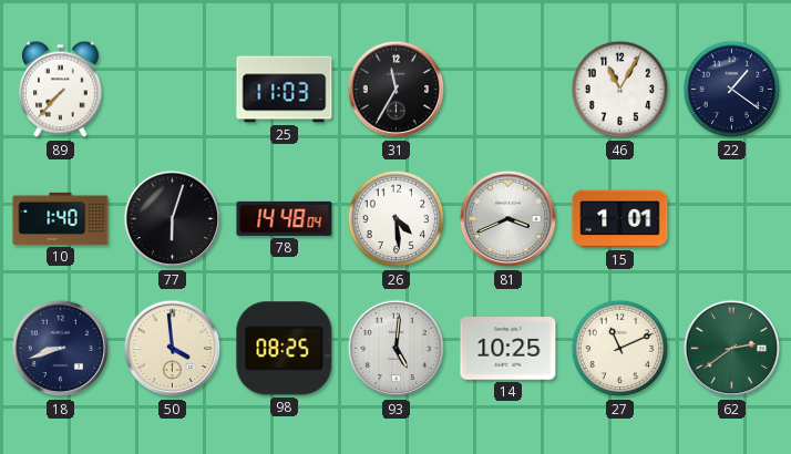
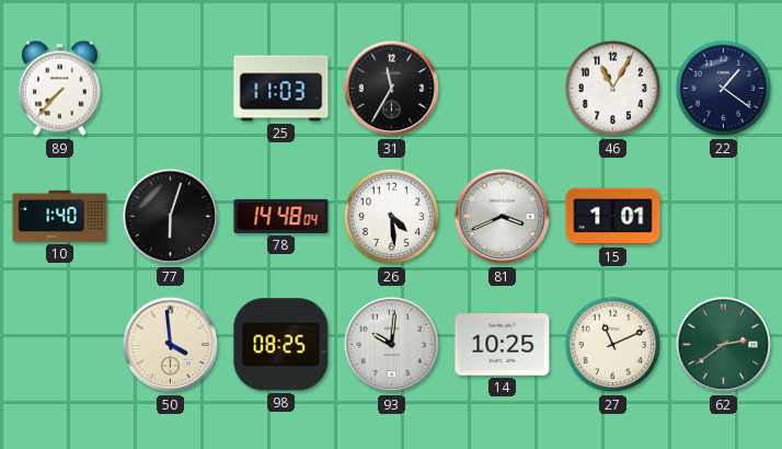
18: 8:42 -> none (61, 349)
93: 5:01 -> 10:01 (392, 345)
